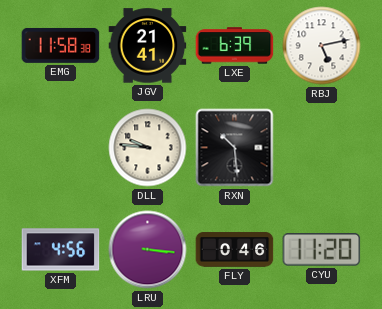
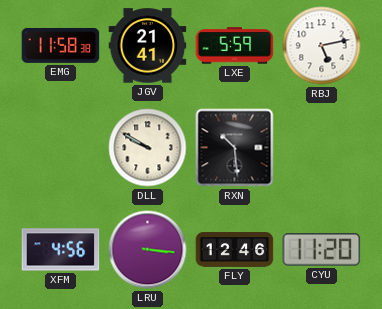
LXE: 6:39 -> 5:59 (235, 46)
DLL: 9:46 -> 9:50 (148, 148)
FLY: 0:46 -> 12:46 (235, 250)
